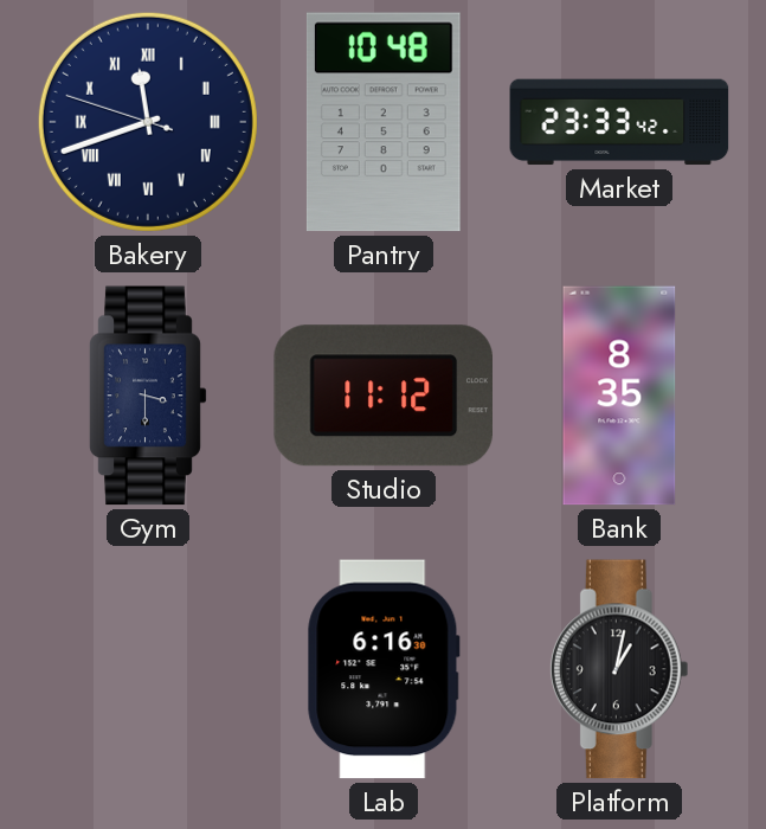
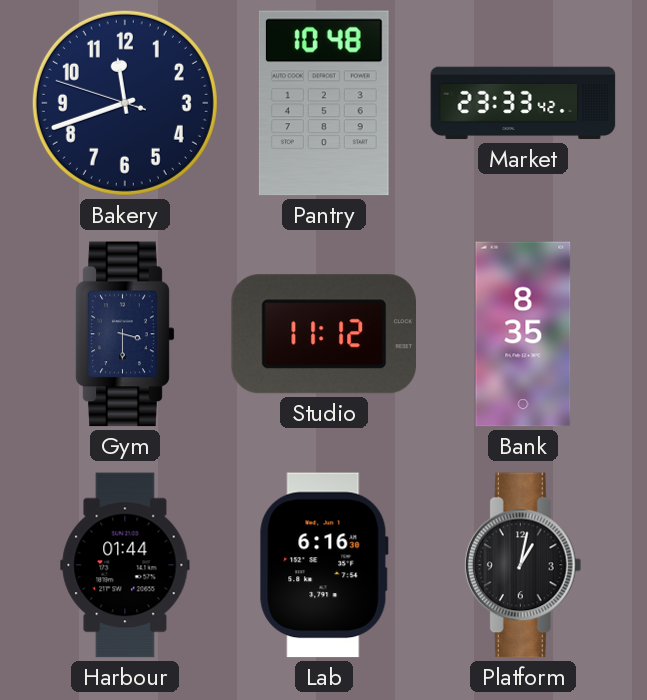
Bakery numerals: Roman -> Arabic (125, 103)
Harbour: none -> 01:44 (125, 565)
